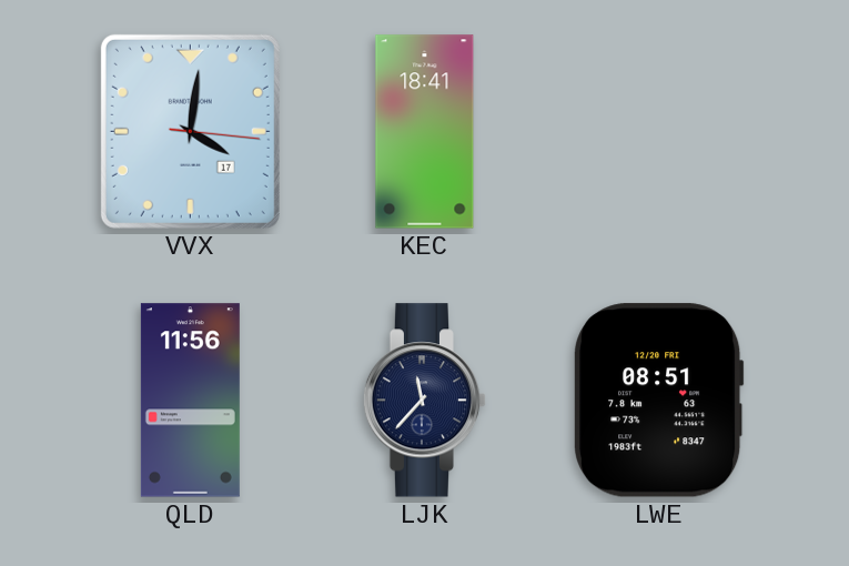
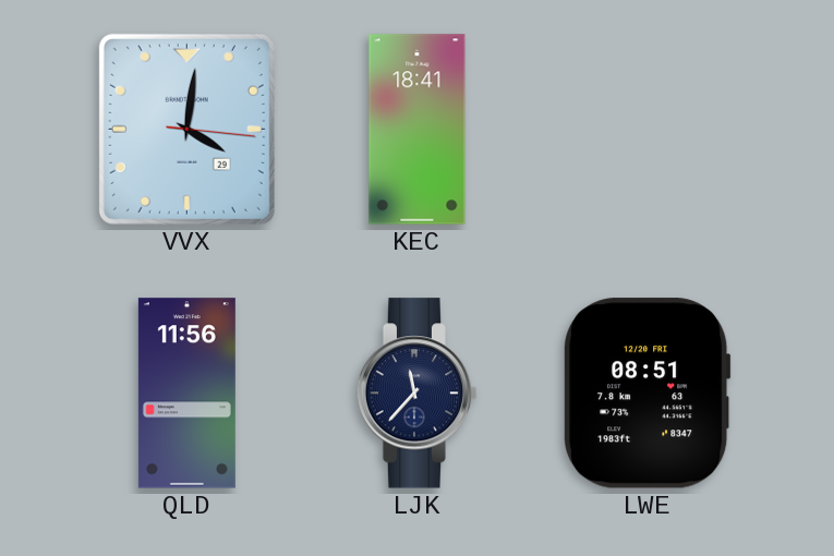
VVX date: 17 -> 29 (186, 129)
